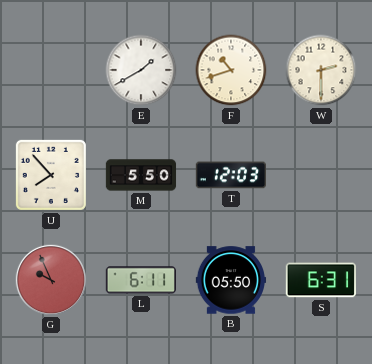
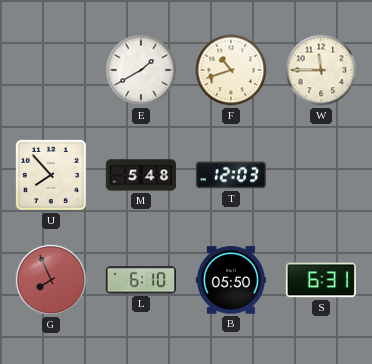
W: 2:30 -> 11:45 (321, 70)
M: 5:50 -> 5:48 (141, 175)
G: 9:56 -> 7:56 (50, 279)
L: 6:11 -> 6:10 (140, 280)
